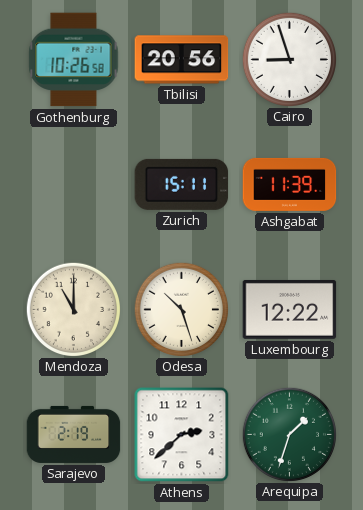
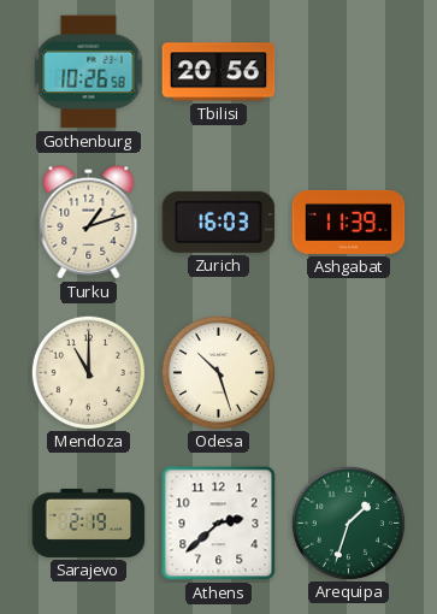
Cairo: 8:57 -> none (289, 59)
Turku: none -> 1:12 (89, 223)
Zurich: 15:11 -> 16:03 (219, 222)
Luxembourg: 12:22 -> none (290, 309)
